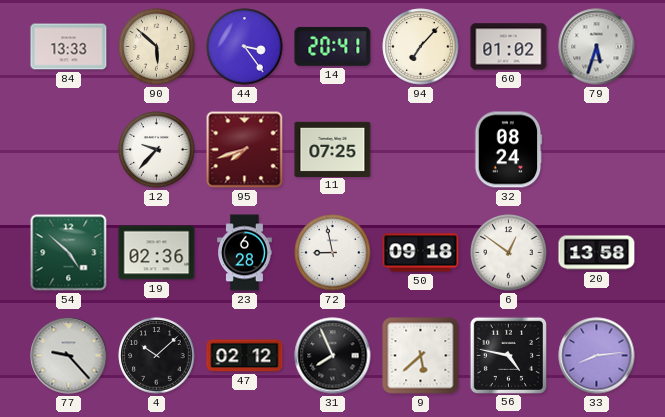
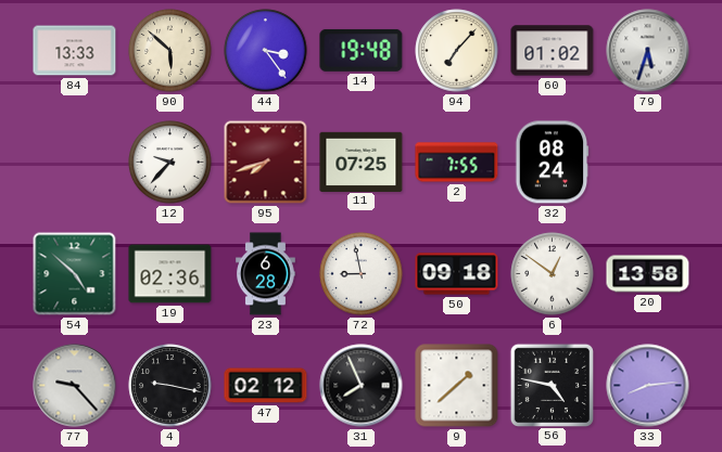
14: 20:41 -> 19:48 (362, 50)
2: none -> 7:55 (457, 163)
4: 10:08 -> 9:17 (170, 386)
9: 5:38 -> 1:38 (457, 386)
